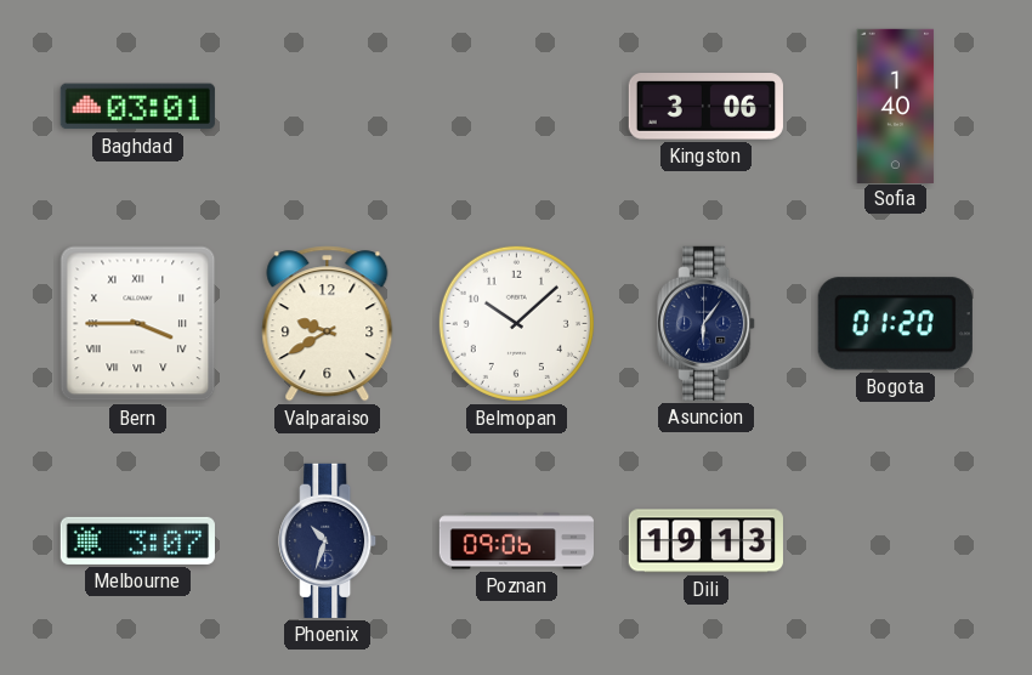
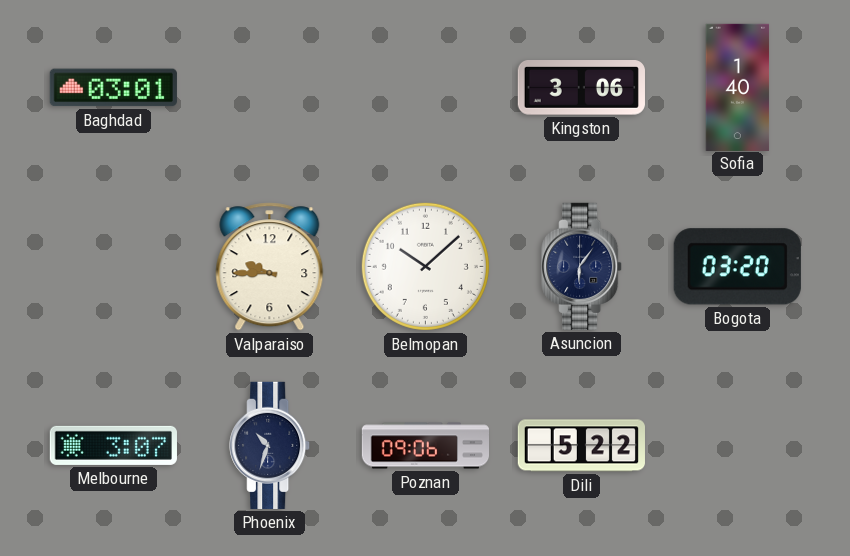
Bern: 3:45 -> none (138, 324)
Valparaiso: 9:40 -> 9:45 (270, 267)
Bogota: 01:20 -> 03:20 (737, 267)
Dili: 19:13 -> 5:22 (581, 446)
